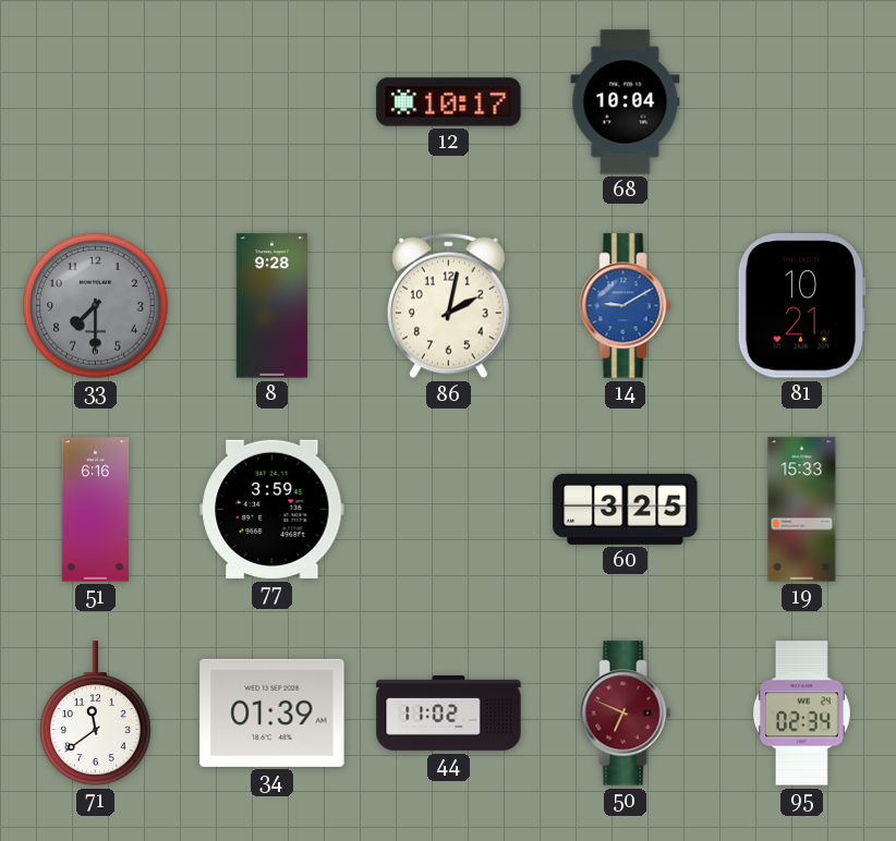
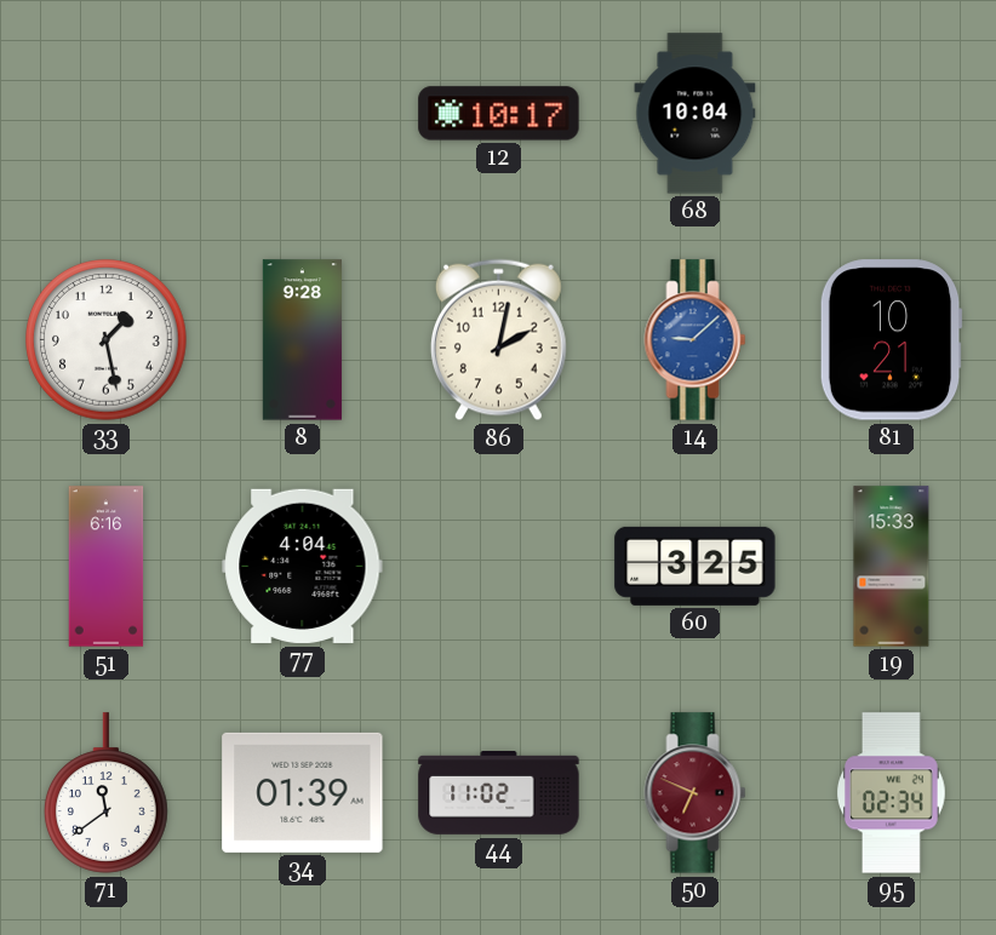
33: 7:30 -> 1:28 (107, 340)
33 dial: grey -> white (107, 340)
14: 9:10 -> 9:08 (696, 340)
77: 3:59 -> 4:04 (303, 566)
